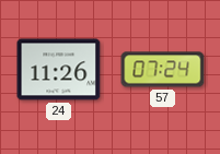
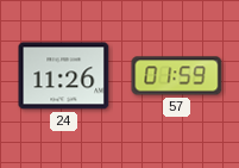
57: 07:24 -> 01:59 (177, 76)
